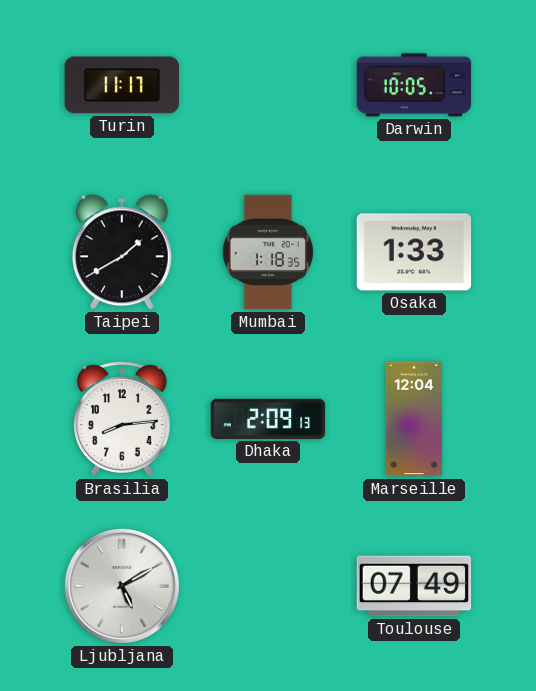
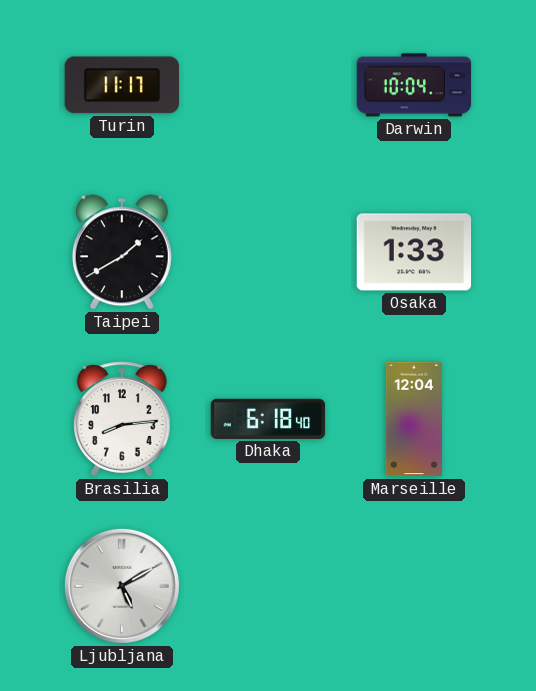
Darwin: 10:05 -> 10:04 (414, 85)
Mumbai: 1:18 -> none (268, 252)
Dhaka: 2:09 -> 6:18 (268, 419)
Toulouse: 07:49 -> none (414, 586)
